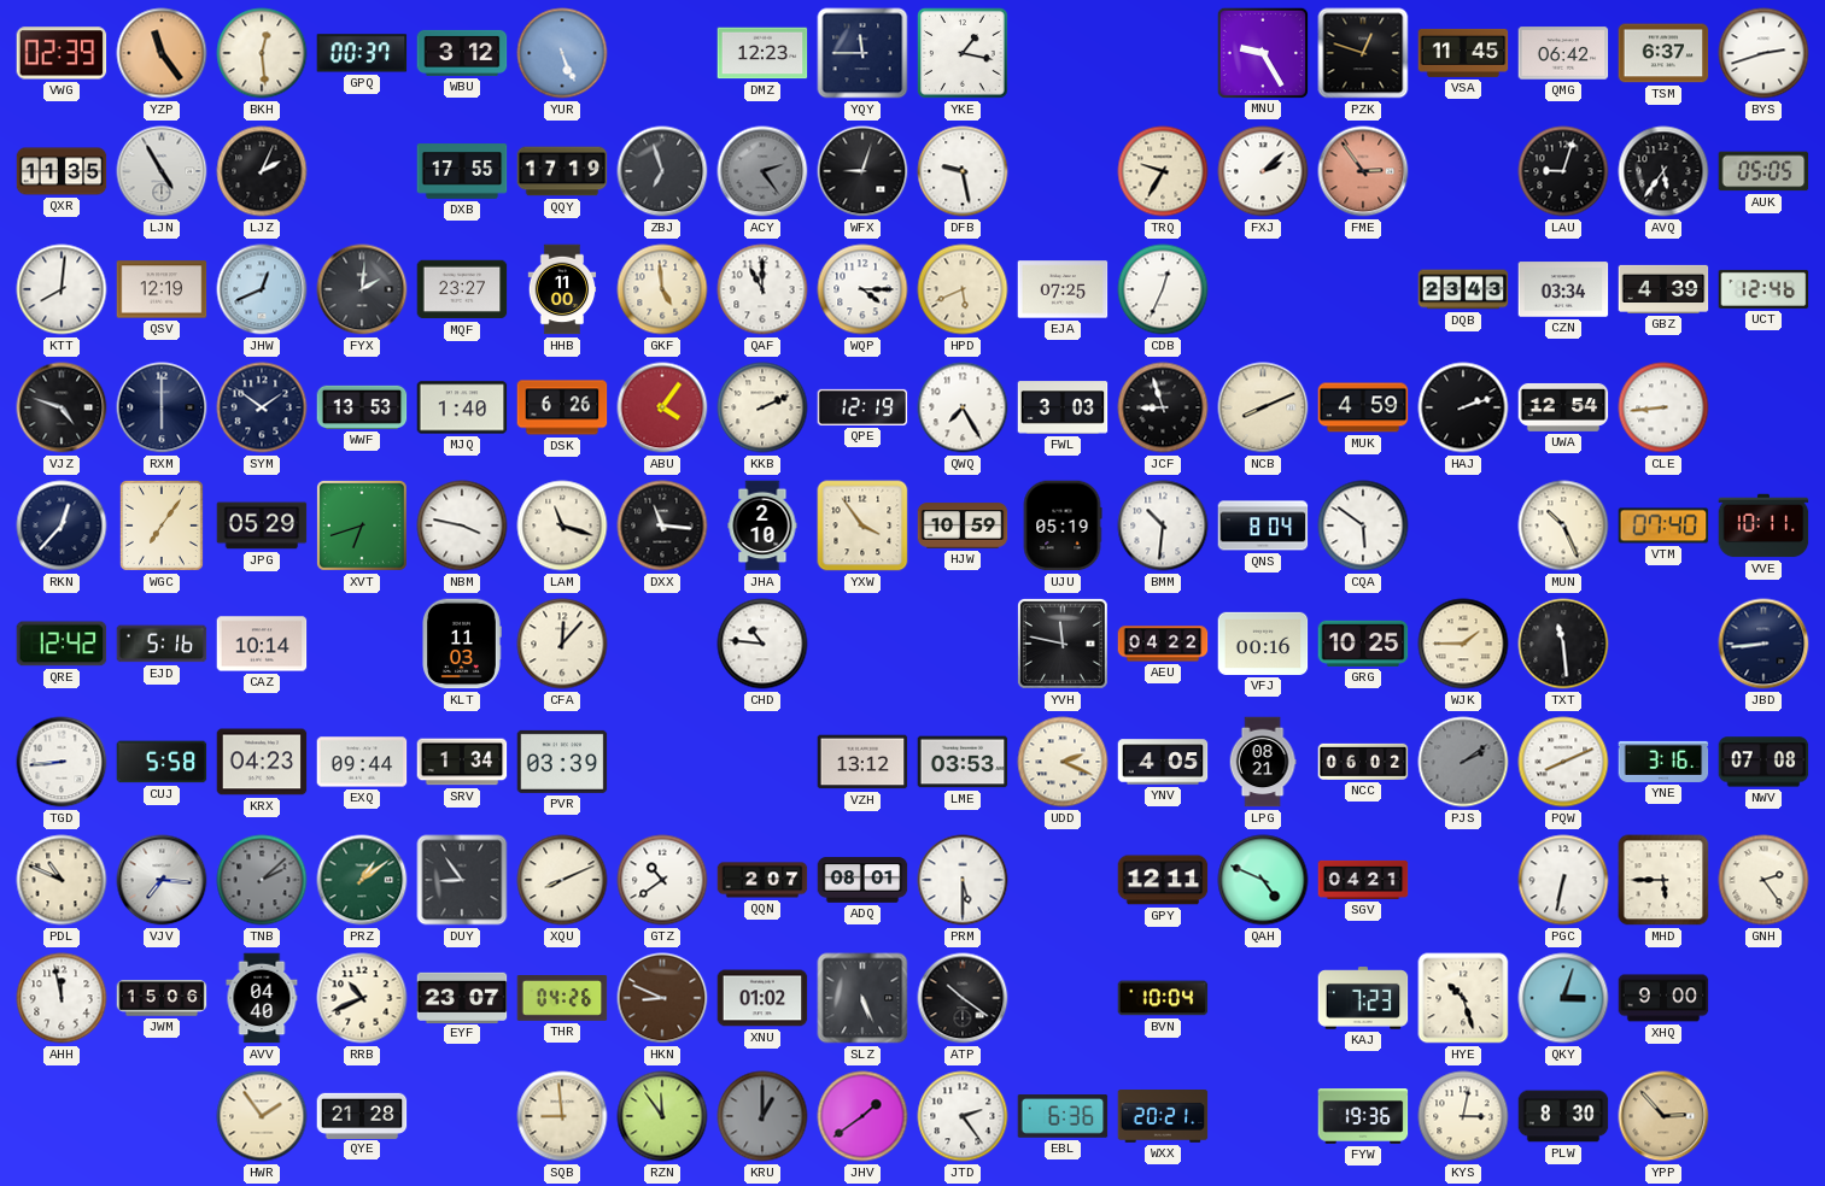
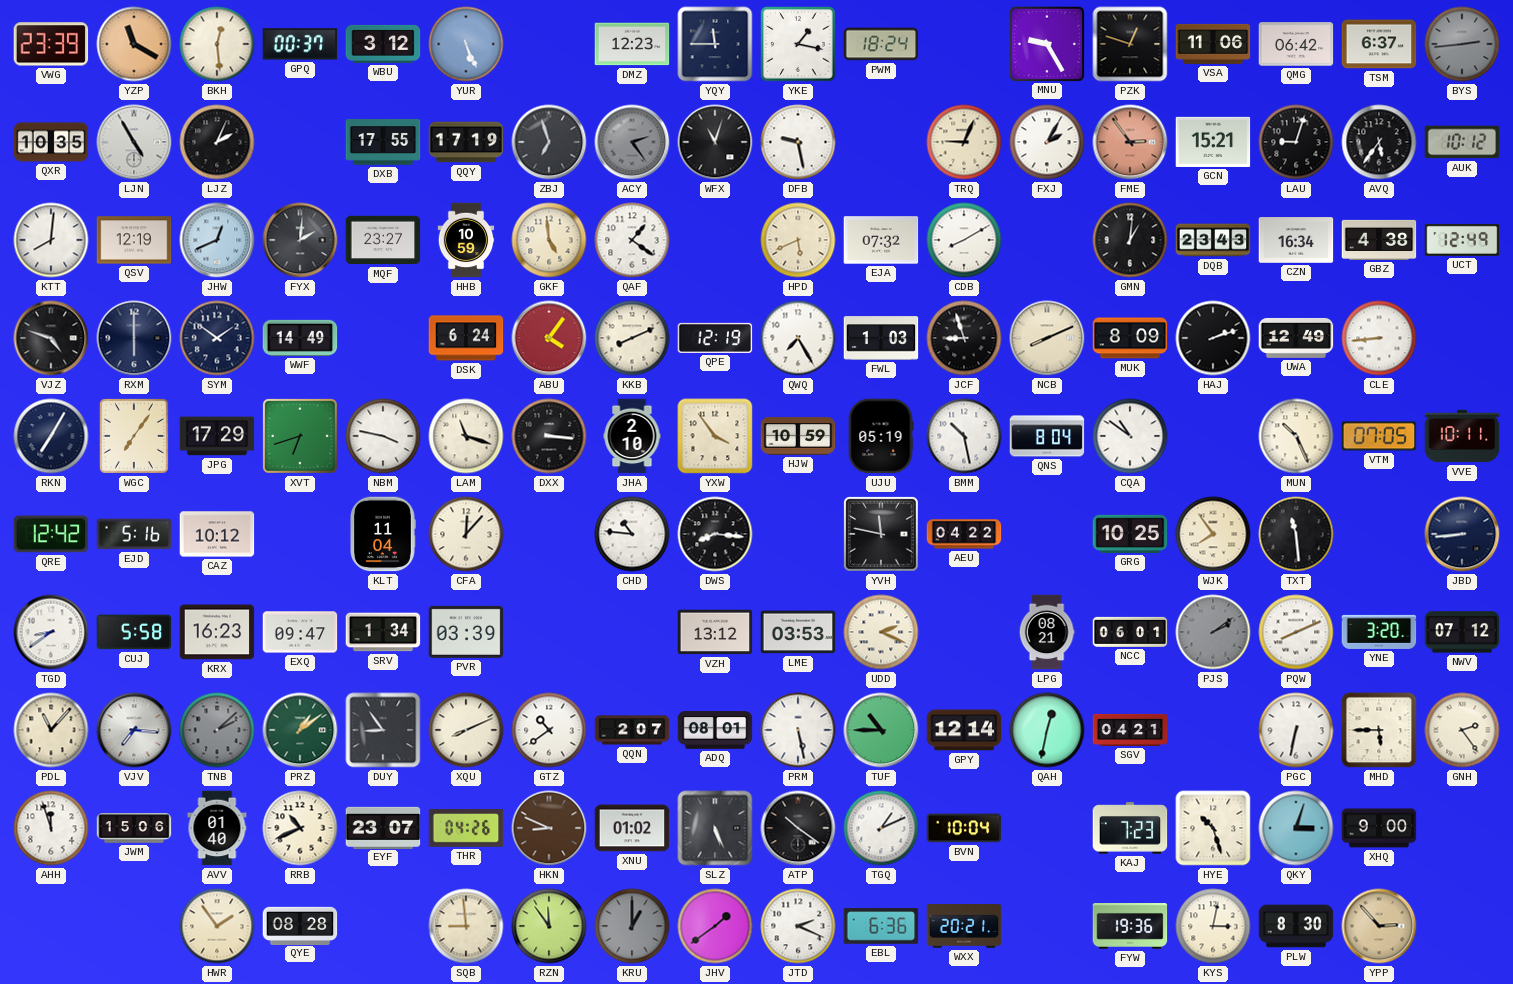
VWG: 02:39 -> 23:39 (51, 44)
YZP: 11:24 -> 11:20 (134, 44)
PWM: none -> 18:24 (881, 44)
VSA: 11:45 -> 11:06 (1213, 44)
BYS: 2:42 -> 2:44 (1462, 44)
BYS dial: white -> grey (1462, 44)
QXR: 11:35 -> 10:35 (51, 142)
WFX: 9:03 -> 11:03 (715, 142)
TRQ: 9:35 -> 9:04 (964, 142)
FXJ: 2:08 -> 2:05 (1047, 142)
GCN: none -> 15:21 (1213, 142)
AUK: 05:05 -> 10:12 (1462, 142)
HHB: 11:00 -> 10:59 (466, 240)
QAF: 11:00 -> 1:21 (632, 240)
WQP: 4:15 -> none (862, 289)
EJA: 07:25 -> 07:32 (881, 240)
CDB: 12:34 -> 8:10 (964, 240)
GMN: none -> 1:01 (1130, 240)
CZN: 03:34 -> 16:34 (1296, 240)
GBZ: 4:39 -> 4:38 (1379, 240)
UCT: 12:46 -> 12:49 (1462, 240)
WWF: 13:53 -> 14:49 (300, 338)
MJQ: 1:40 -> none (462, 407)
DSK: 6:26 -> 6:24 (466, 338)
KKB: 2:11 -> 8:11 (632, 338)
FWL: 3:03 -> 1:03 (881, 338)
MUK: 4:59 -> 8:09 (1130, 338)
UWA: 12:54 -> 12:49 (1296, 338)
RKN: 12:37 -> 7:05 (51, 436)
JPG: 05:29 -> 17:29 (217, 436)
DXX: 11:16 -> 3:16 (549, 436)
BMM: 10:31 -> 10:28 (964, 436)
CQA: 5:51 -> 10:51 (1130, 436)
VTM: 07:40 -> 07:05 (1379, 436)
CAZ: 10:14 -> 10:12 (217, 534)
KLT: 11:03 -> 11:04 (383, 534)
DWS: none -> 8:16 (715, 534)
VFJ: 00:16 -> none (1263, 644)
WJK: 1:45 -> 7:54 (1213, 534)
TGD: 8:44 -> 8:39 (51, 632)
KRX: 04:23 -> 16:23 (217, 632)
EXQ: 09:44 -> 09:47 (300, 632)
YNV: 4:05 -> none (1163, 762)
NCC: 06:02 -> 06:01 (1130, 632)
YNE: 3:16 -> 3:20 (1379, 632)
NWV: 07:08 -> 07:12 (1462, 632)
PDL: 10:49 -> 11:07 (51, 730)
PRM: 5:30 -> 5:28 (798, 730)
TUF: none -> 10:45 (881, 730)
GPY: 12:11 -> 12:14 (964, 730)
QAH: 4:49 -> 12:32 (1047, 730)
AHH: 11:58 -> 11:57 (51, 828)
AVV: 04:40 -> 01:40 (217, 828)
TGQ: none -> 1:11 (881, 828)
QYE: 21:28 -> 08:28 (300, 925)
JTD: 2:24 -> 2:19 (798, 926)
